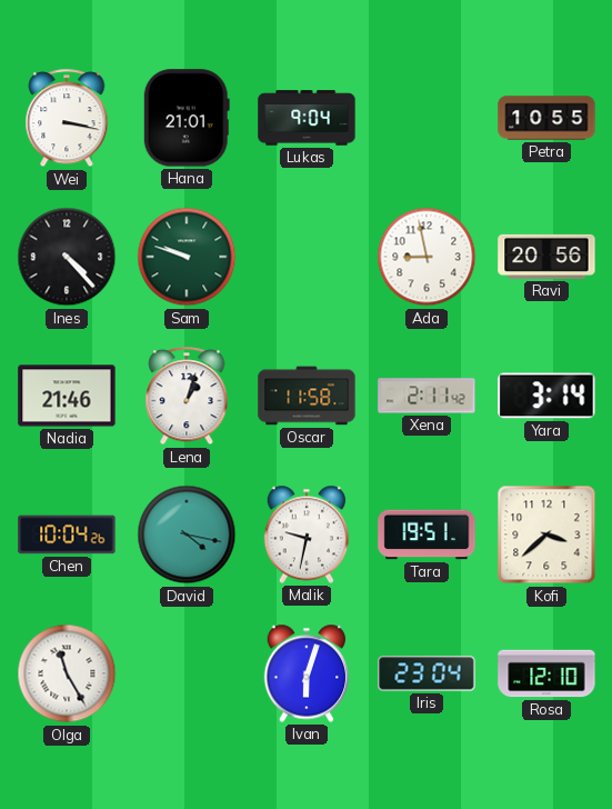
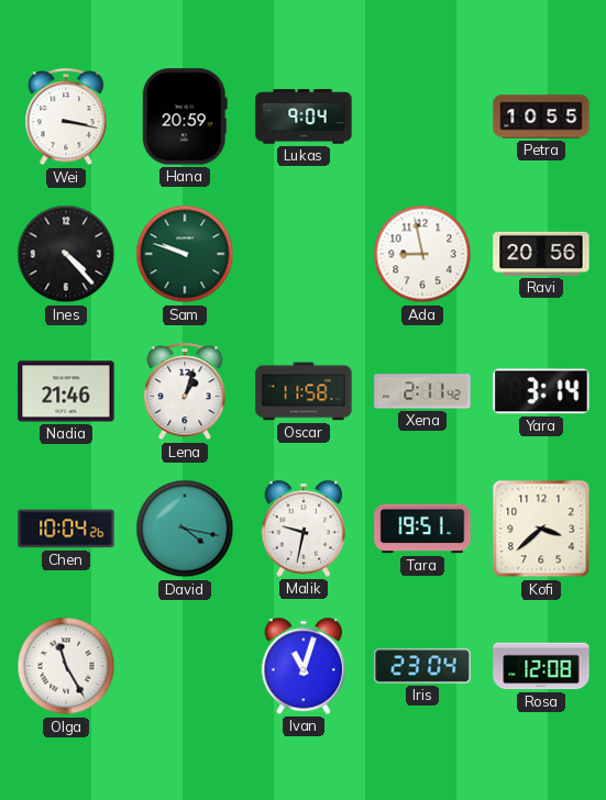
Hana: 21:01 -> 20:59 (185, 116)
Ivan: 6:03 -> 11:03 (304, 666)
Rosa: 12:10 -> 12:08 (541, 666)
